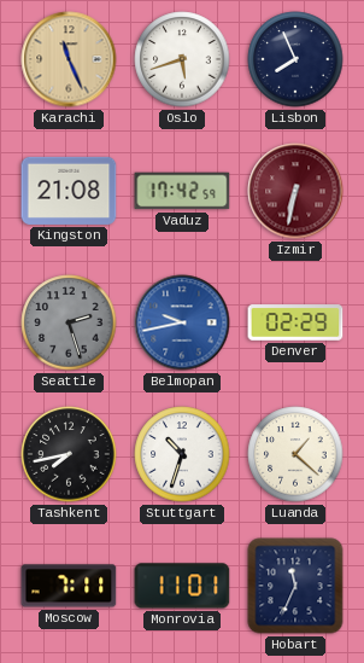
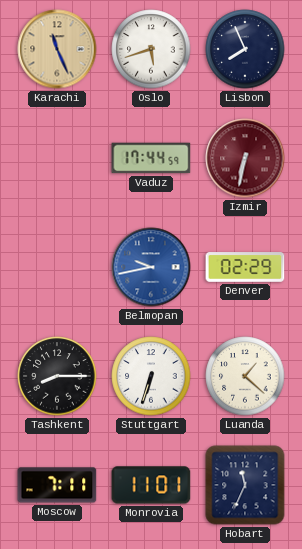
Kingston: 21:08 -> none (69, 191)
Vaduz: 17:42 -> 17:44 (151, 158)
Seattle: 2:27 -> none (69, 322)
Tashkent: 7:43 -> 8:15 (57, 376)
Stuttgart: 10:33 -> 6:33 (151, 376)
